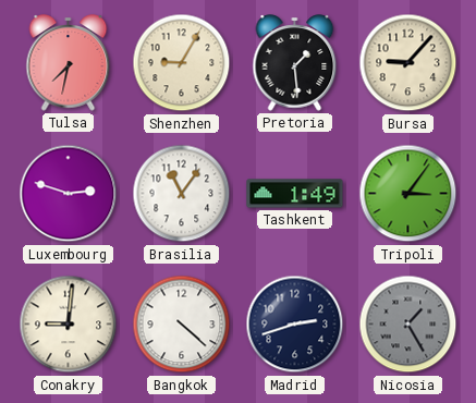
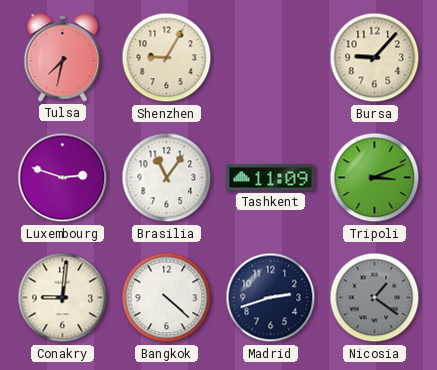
Pretoria: 1:29 -> none (295, 63)
Tashkent: 1:49 -> 11:09 (271, 178)
Tripoli: 3:06 -> 3:11 (375, 178)
Nicosia: 1:25 -> 1:21 (375, 298)
